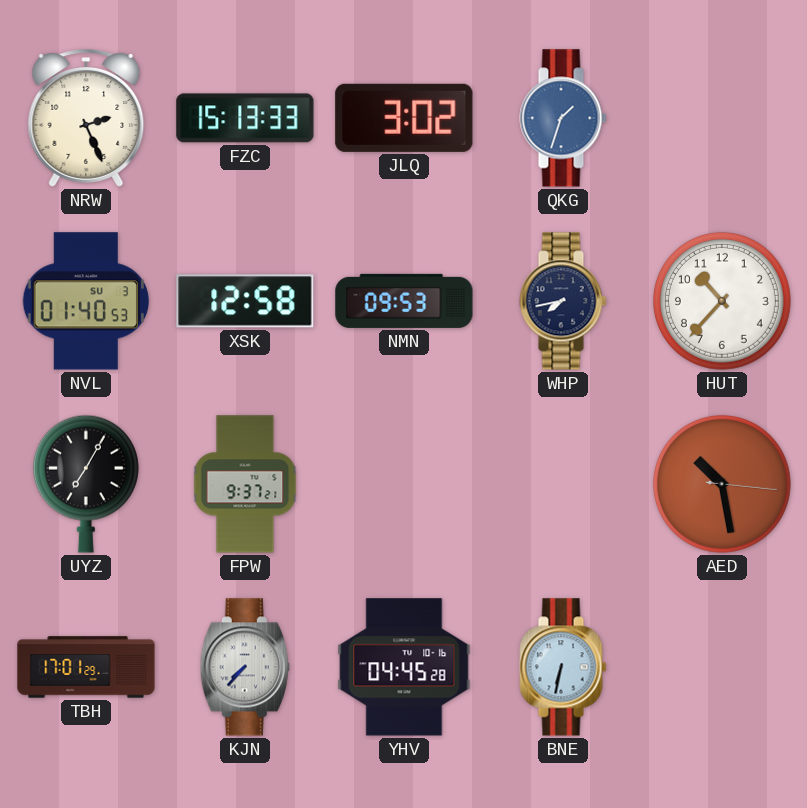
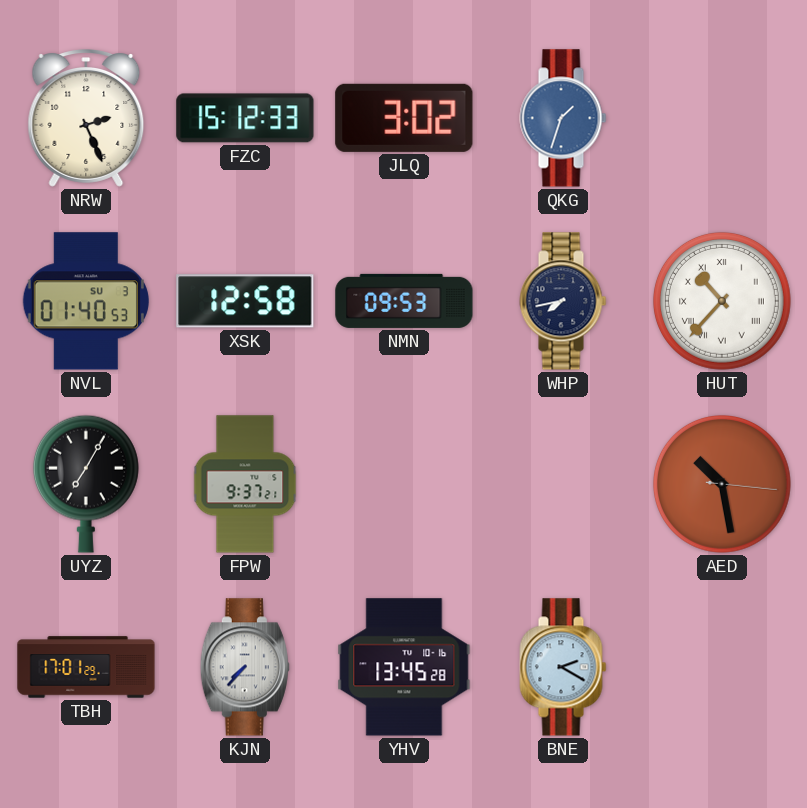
FZC: 15:13 -> 15:12 (245, 118)
HUT numerals: Arabic -> Roman (722, 301)
YHV: 04:45 -> 13:45 (404, 667)
BNE: 6:32 -> 2:20 (563, 667)
